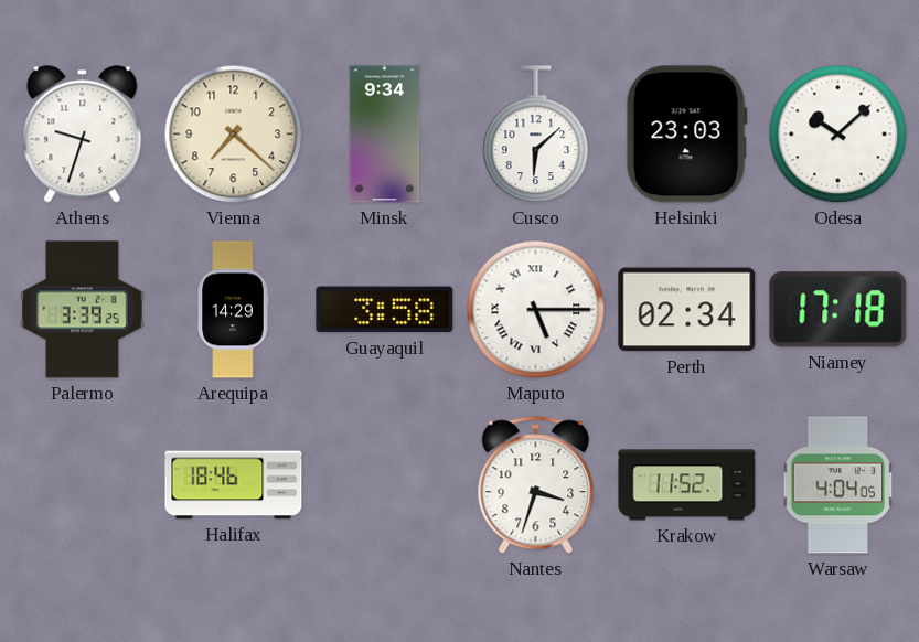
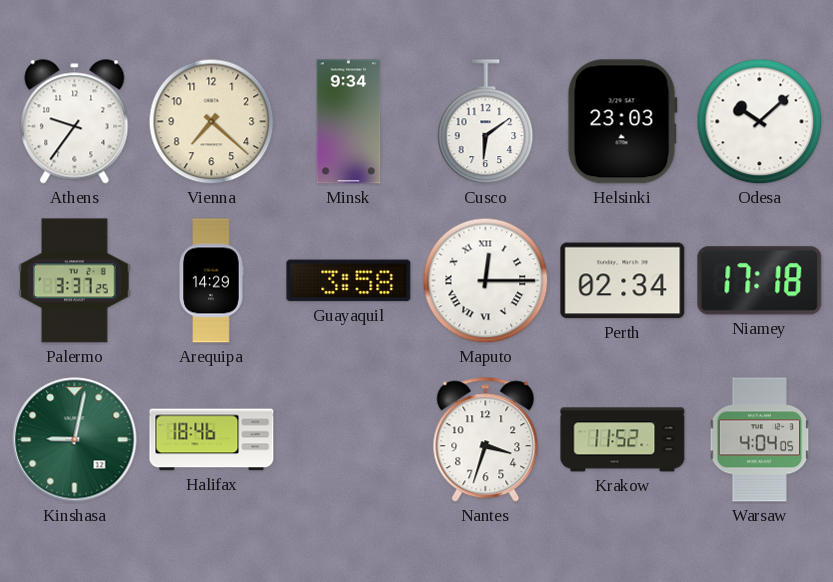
Athens: 9:33 -> 9:36 (75, 122)
Cusco: 6:08 -> 6:09 (486, 122)
Palermo: 3:39 -> 3:37 (75, 281)
Maputo: 5:15 -> 12:15 (486, 281)
Kinshasa: none -> 9:02 (75, 440)
